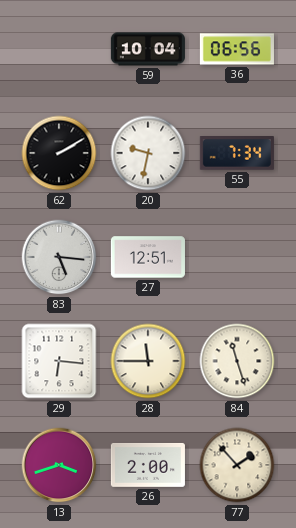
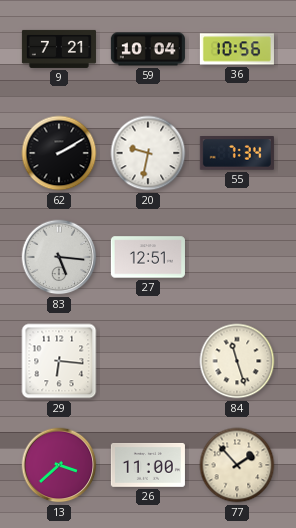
9: none -> 7:21 (59, 49)
36: 06:56 -> 10:56 (237, 49)
28: 11:45 -> none (148, 361)
13: 3:42 -> 3:38 (59, 465)
26: 2:00 -> 11:00 (148, 465)
